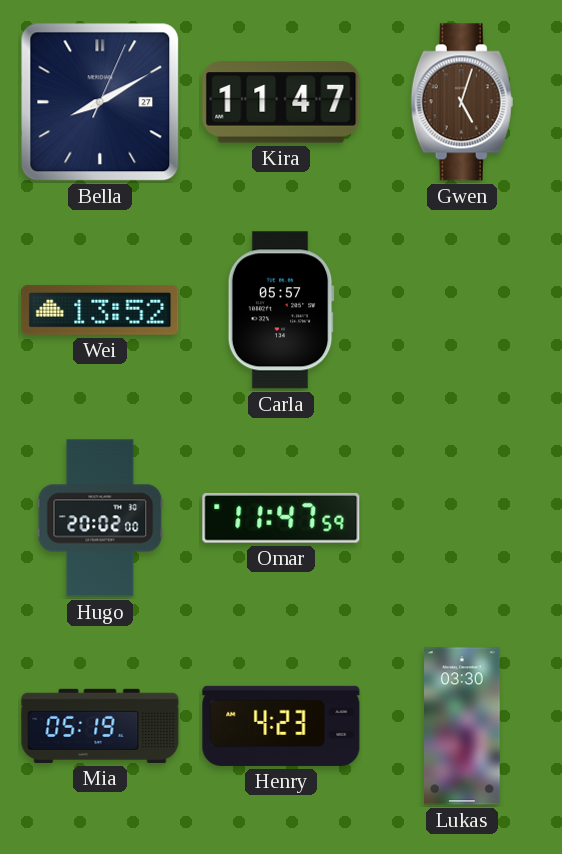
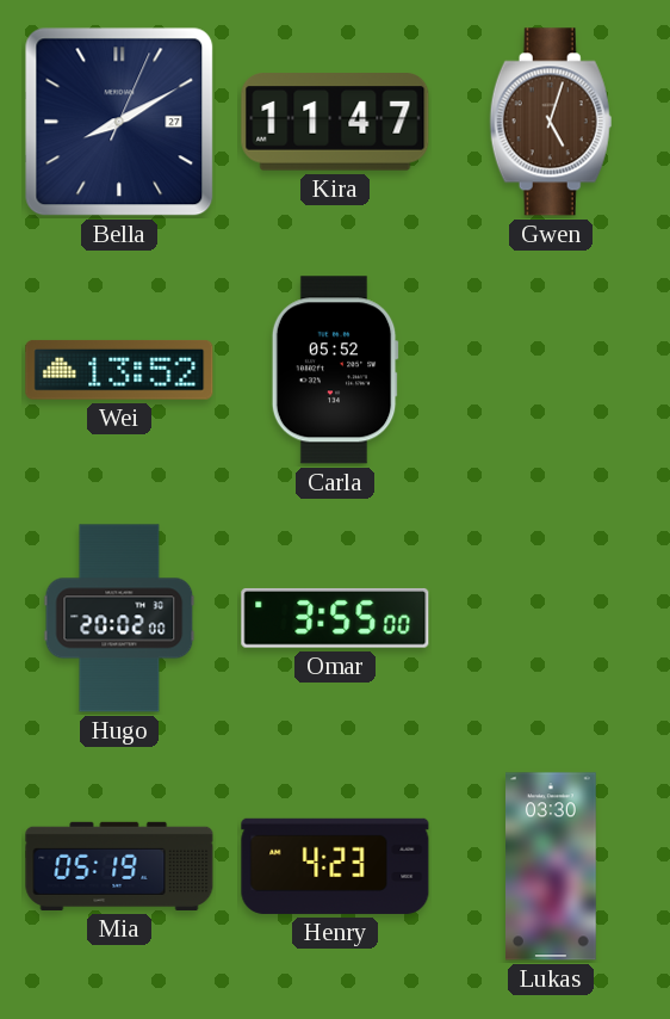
Carla: 05:57 -> 05:52 (335, 370)
Omar: 11:47 -> 3:55 (335, 618)
